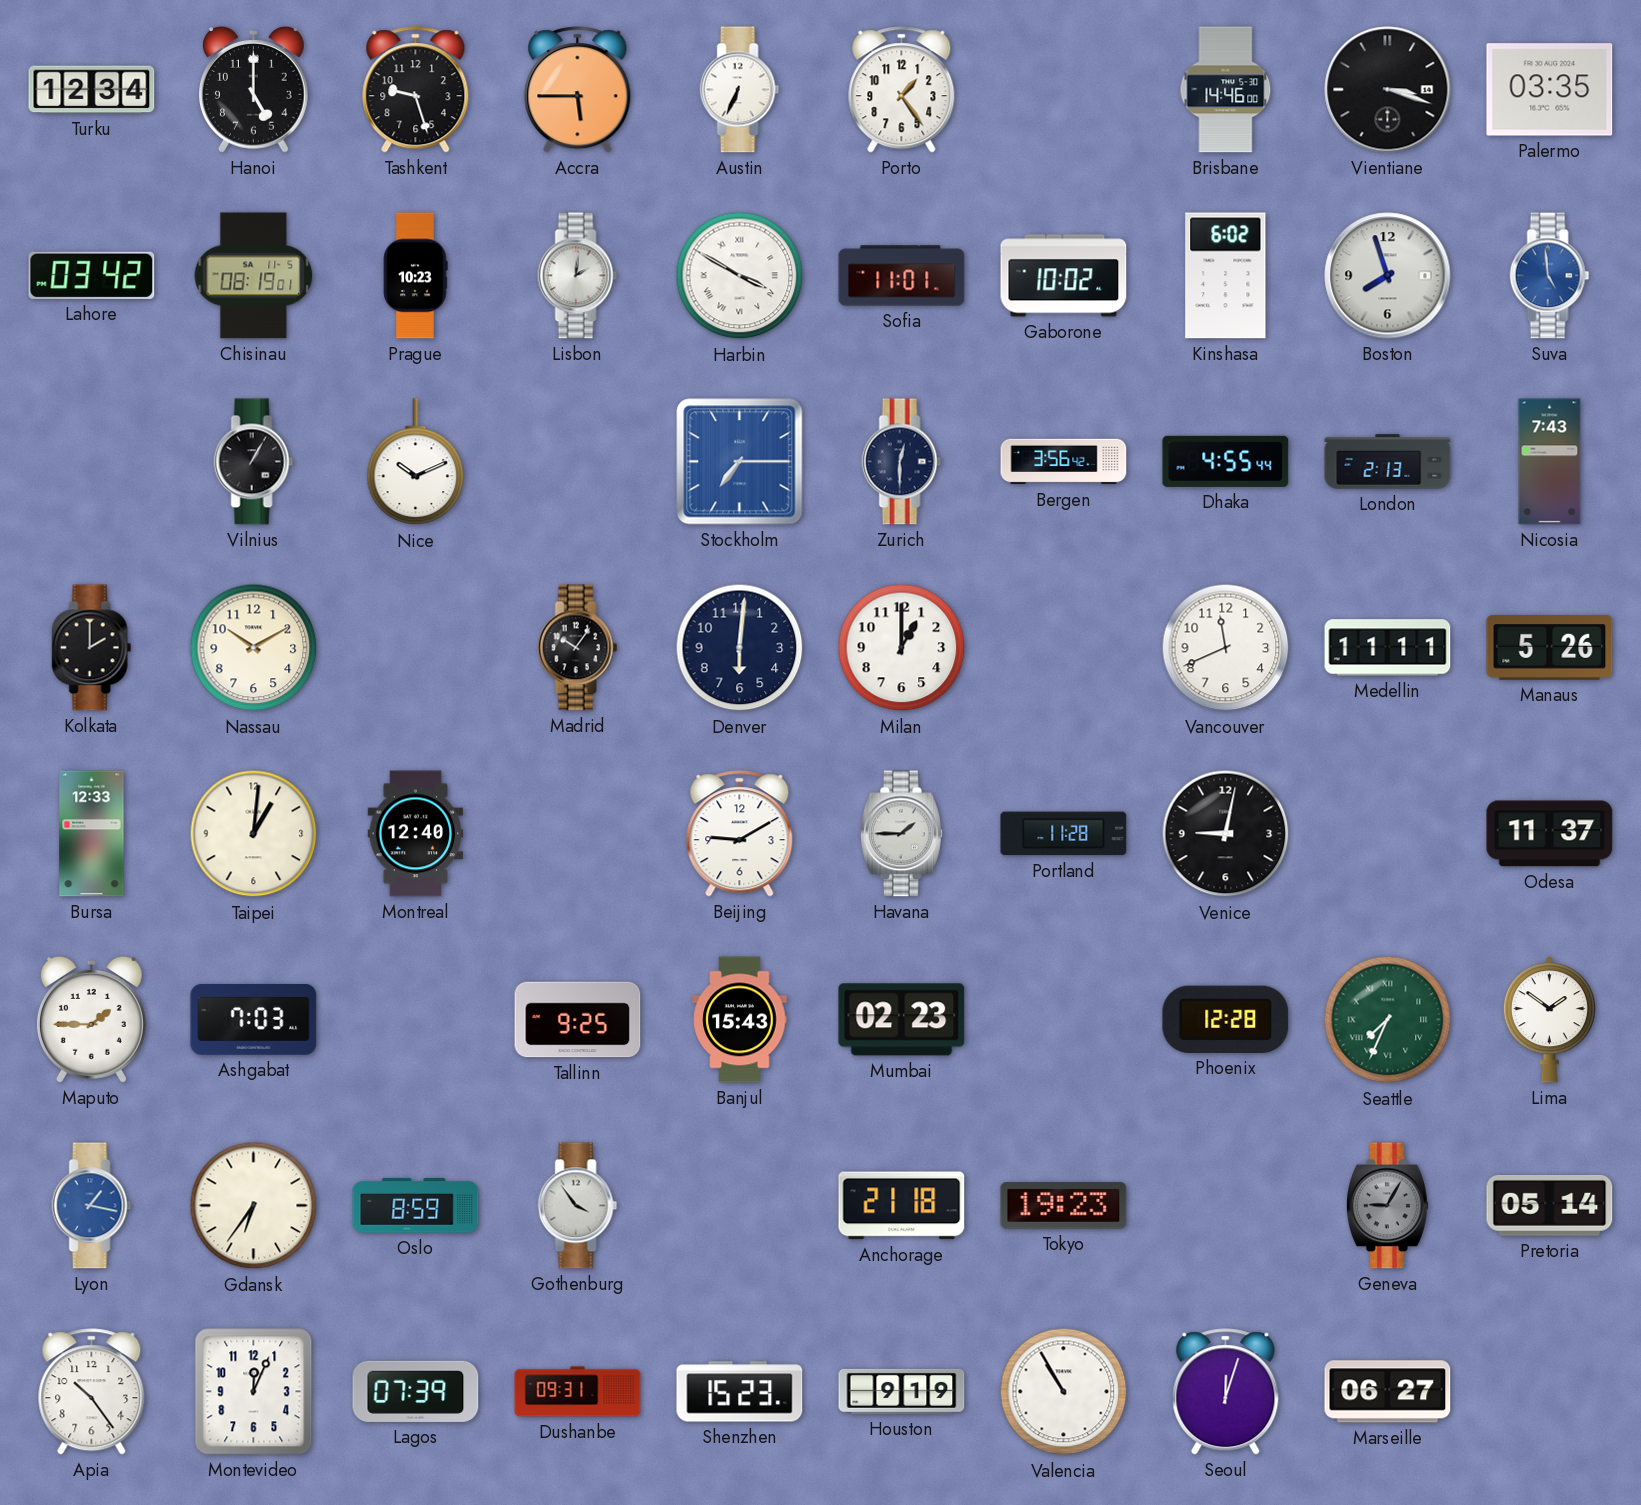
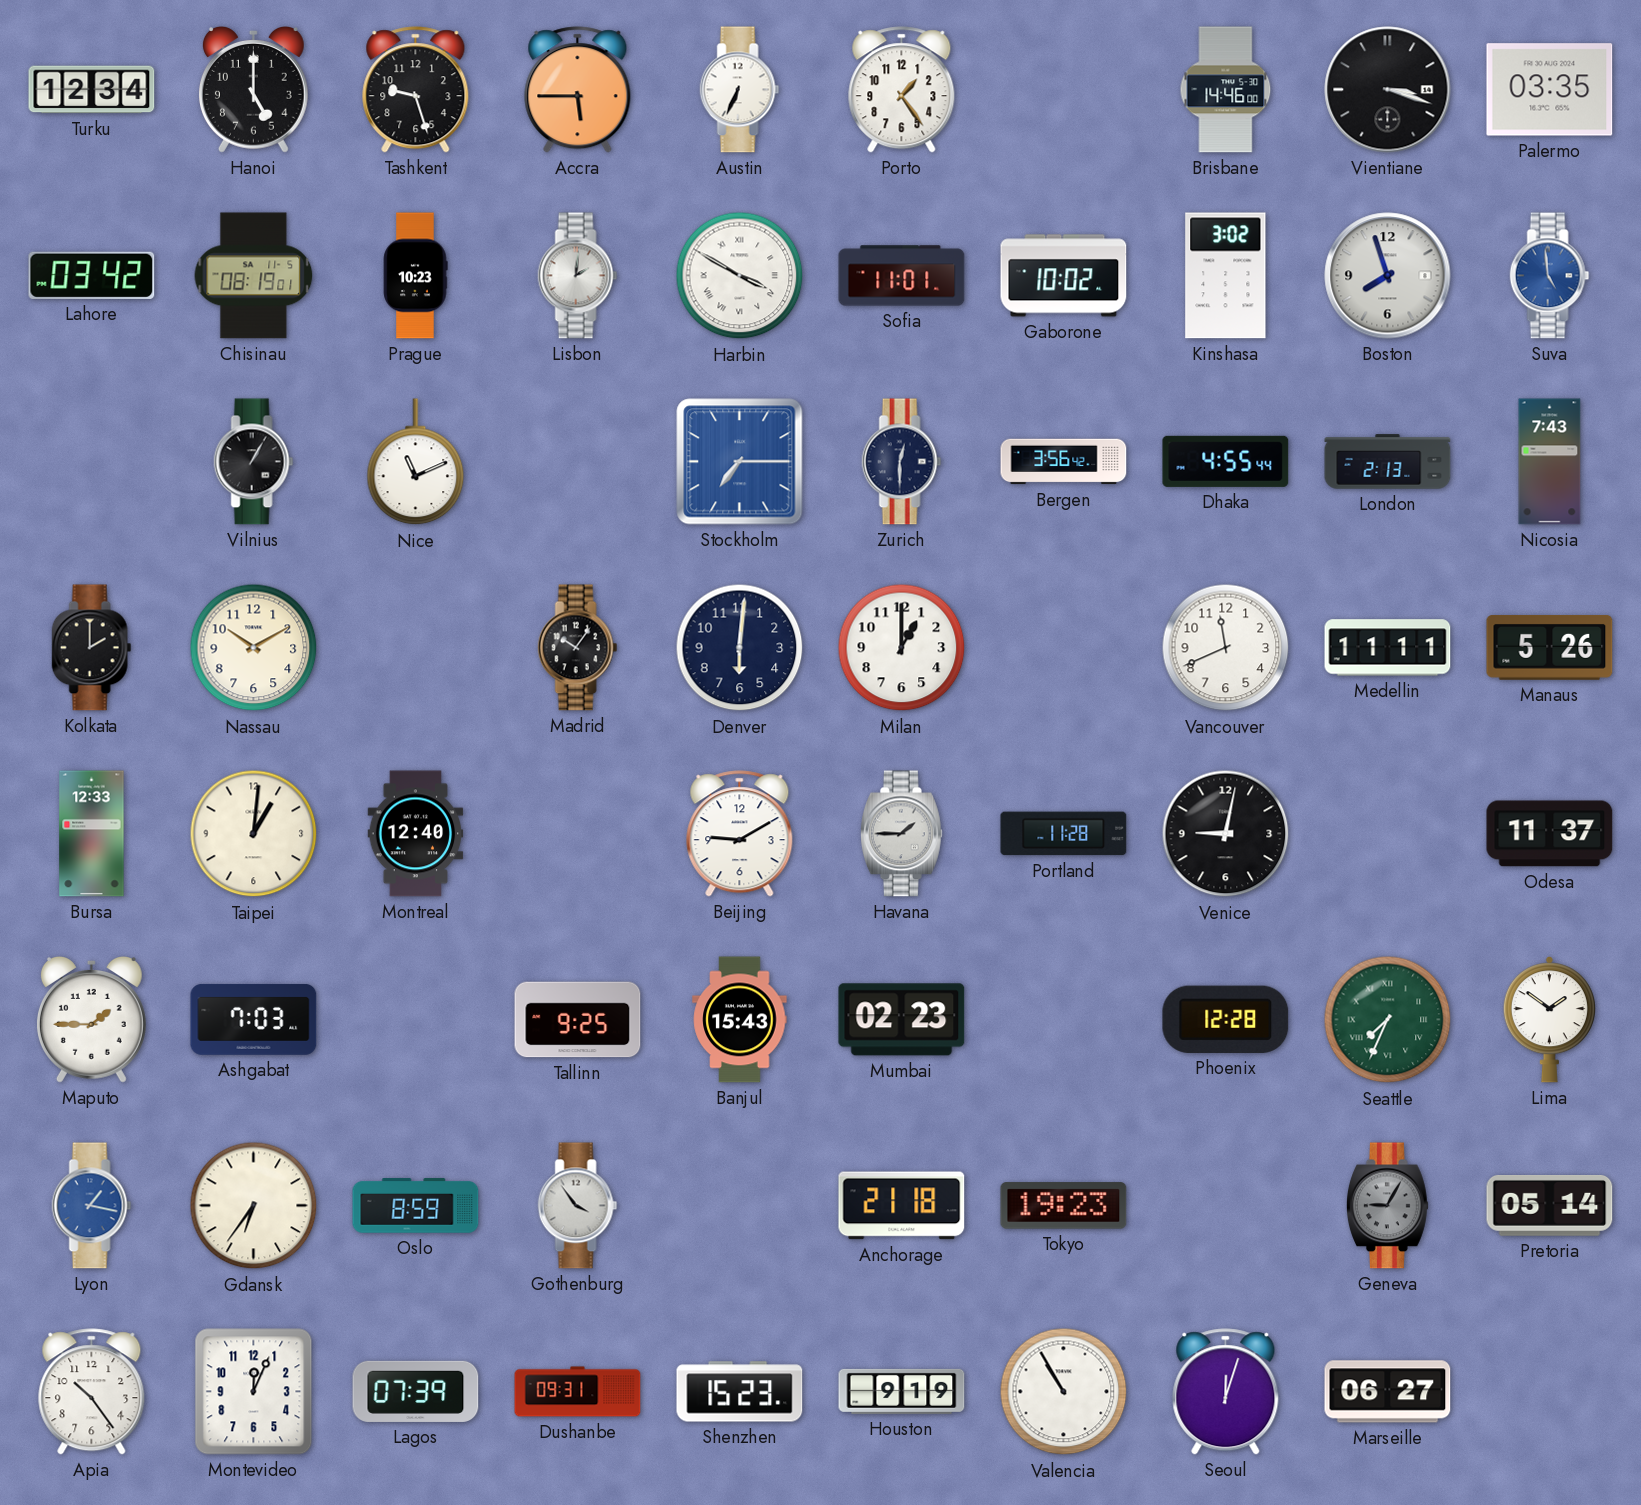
Kinshasa: 6:02 -> 3:02 (1226, 276)
Nice: 10:11 -> 11:11 (416, 462)
